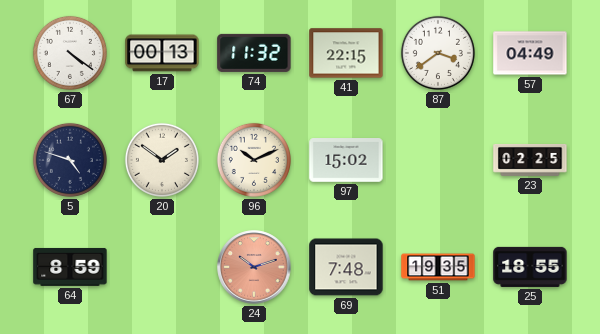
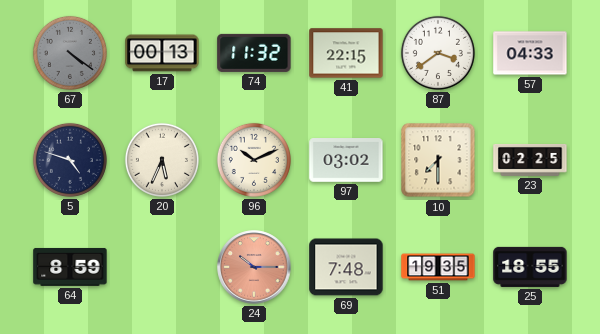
67 dial: white -> grey (70, 53)
57: 04:49 -> 04:33 (530, 53)
20: 1:51 -> 5:34 (162, 160)
97: 15:02 -> 03:02 (346, 161)
10: none -> 7:30 (438, 160)
24: 10:12 -> 10:15 (254, 267)
